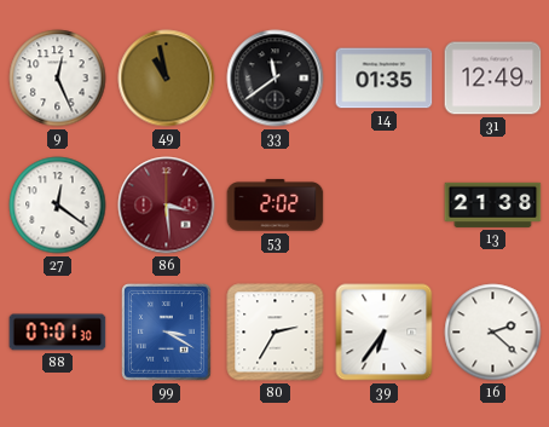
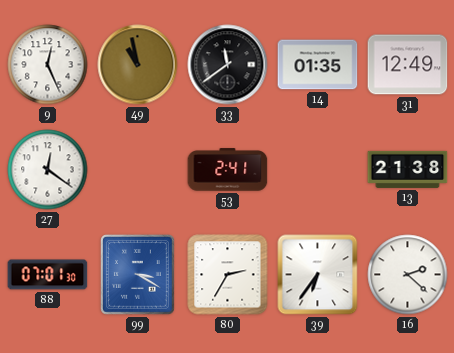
86: 3:29 -> none (167, 206)
53: 2:02 -> 2:41 (228, 170)
